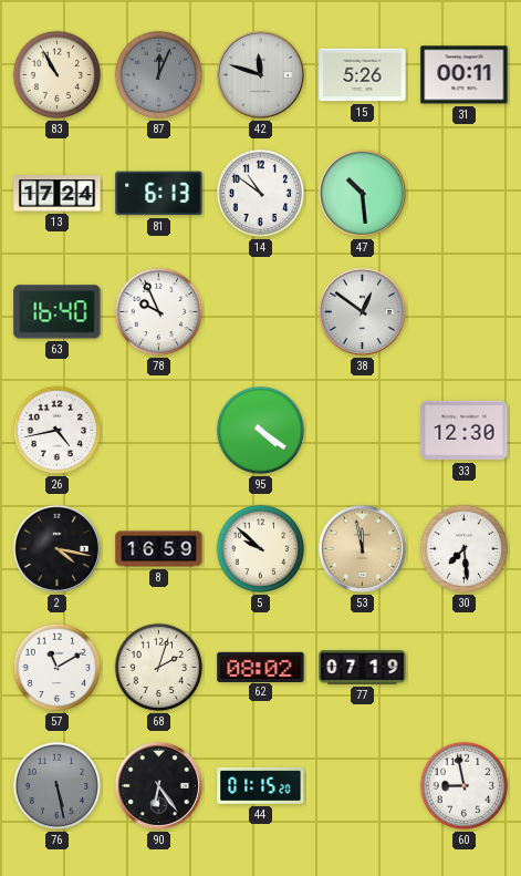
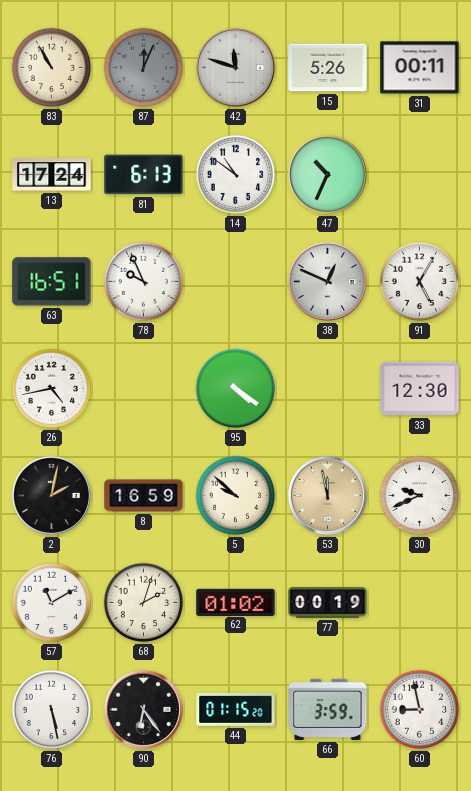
47: 10:29 -> 10:34 (327, 174)
63: 16:40 -> 16:51 (52, 282)
38: 12:51 -> 12:49 (327, 281)
91: none -> 5:05 (420, 282)
2: 4:17 -> 2:02 (51, 495)
30: 7:29 -> 9:41 (420, 496)
62: 08:02 -> 01:02 (236, 602)
77: 07:19 -> 00:19 (328, 603)
76 dial: grey -> white (52, 710)
66: none -> 3:59 (328, 709)
